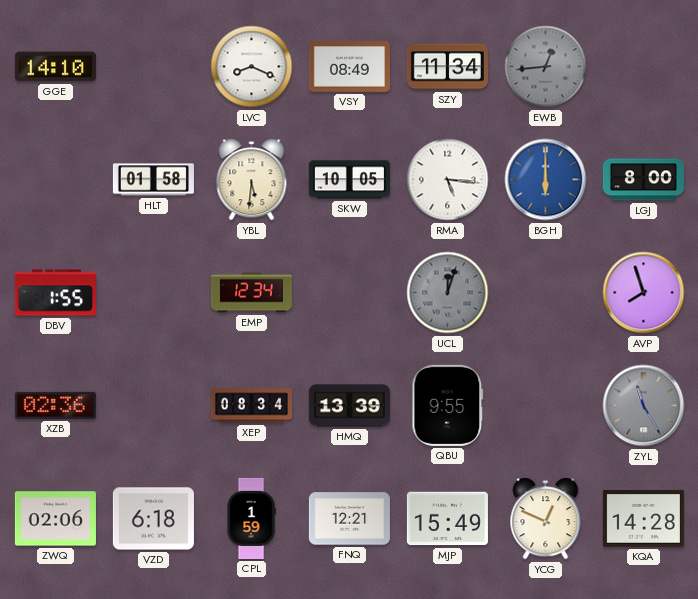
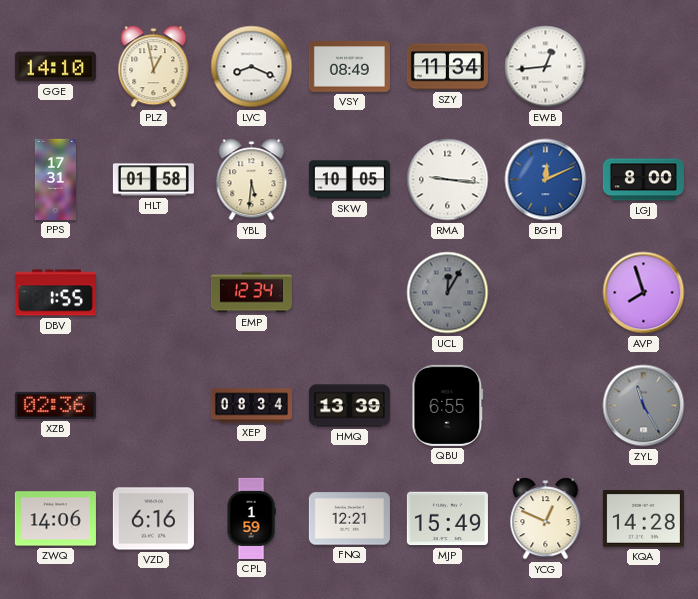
PLZ: none -> 12:58 (154, 67)
EWB dial: grey -> white (546, 67)
PPS: none -> 17:31 (55, 179)
RMA: 5:16 -> 9:16 (448, 180)
BGH: 6:00 -> 12:11 (546, 180)
UCL: 12:03 -> 12:05 (448, 293)
QBU: 9:55 -> 6:55 (448, 405)
ZWQ: 02:06 -> 14:06 (55, 519)
VZD: 6:18 -> 6:16 (153, 519)
